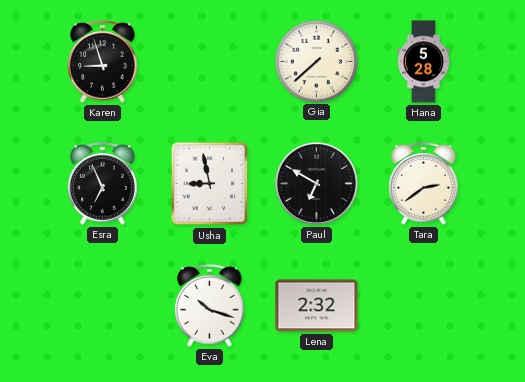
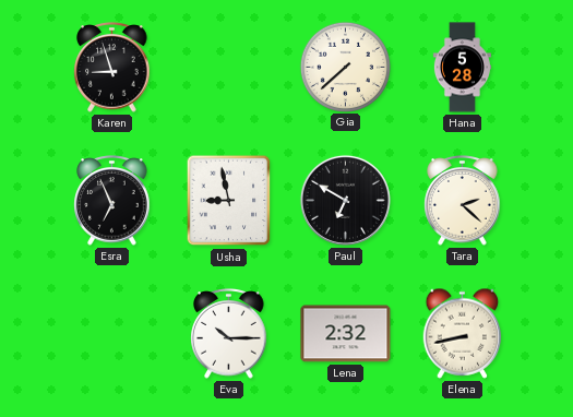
Tara: 2:39 -> 2:22 (463, 201)
Eva: 10:18 -> 10:15 (229, 334)
Elena: none -> 8:43 (463, 333)
